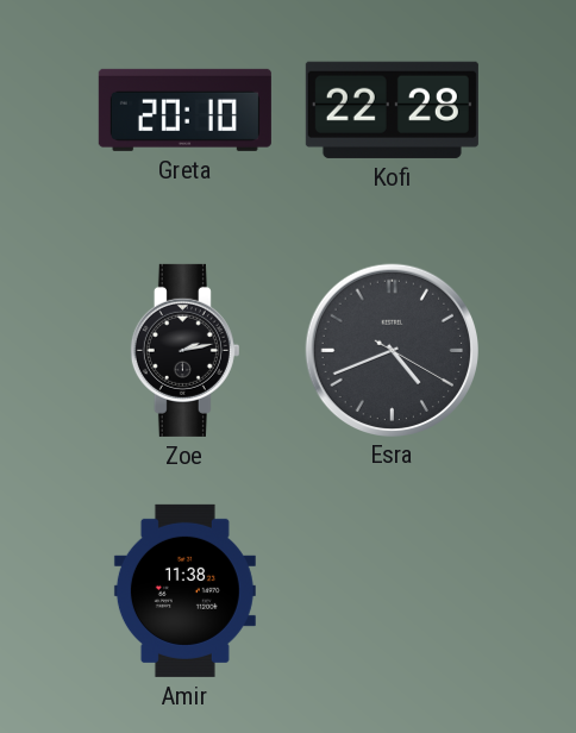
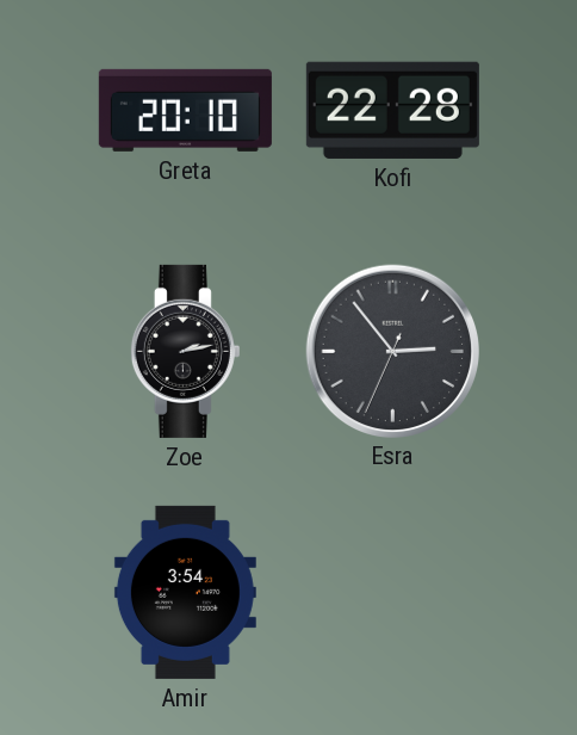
Esra: 4:41 -> 2:53 (392, 351)
Amir: 11:38 -> 3:54 (185, 592)
